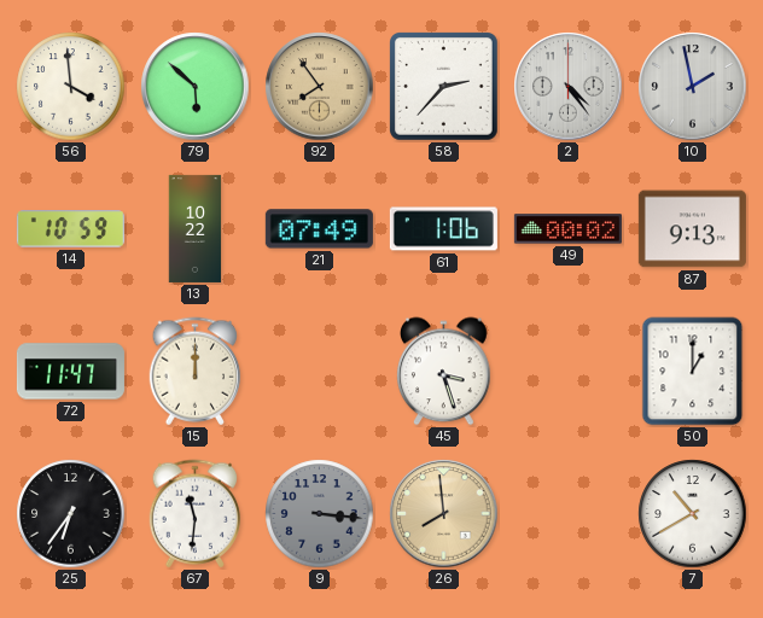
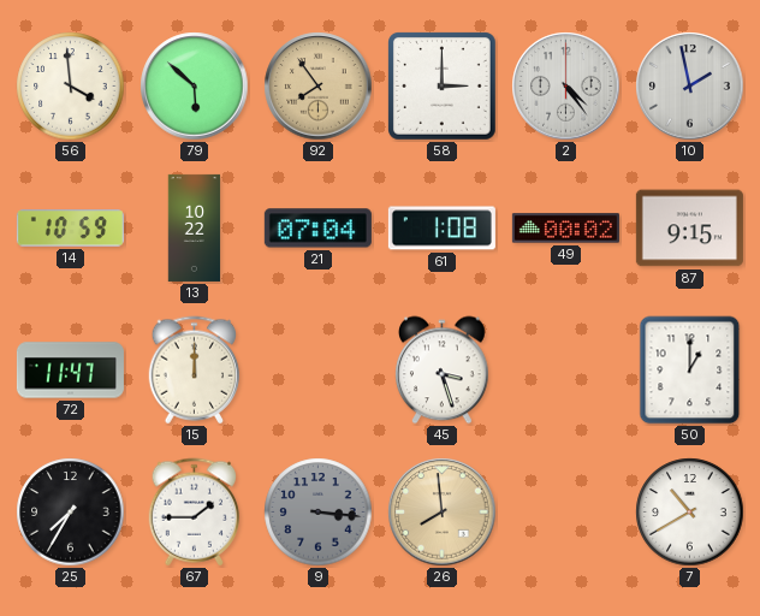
58: 2:37 -> 3:00 (443, 87)
21: 07:49 -> 07:04 (317, 229)
61: 1:06 -> 1:08 (441, 229)
87: 9:13 -> 9:15 (689, 229)
25: 6:36 -> 7:35 (71, 513)
67: 11:31 -> 1:45 (195, 513)
